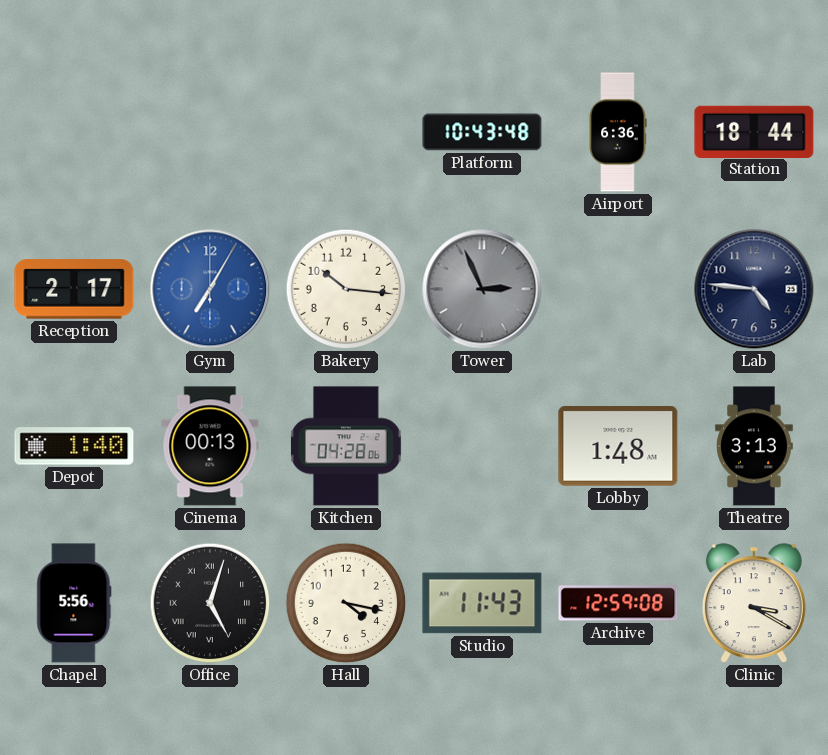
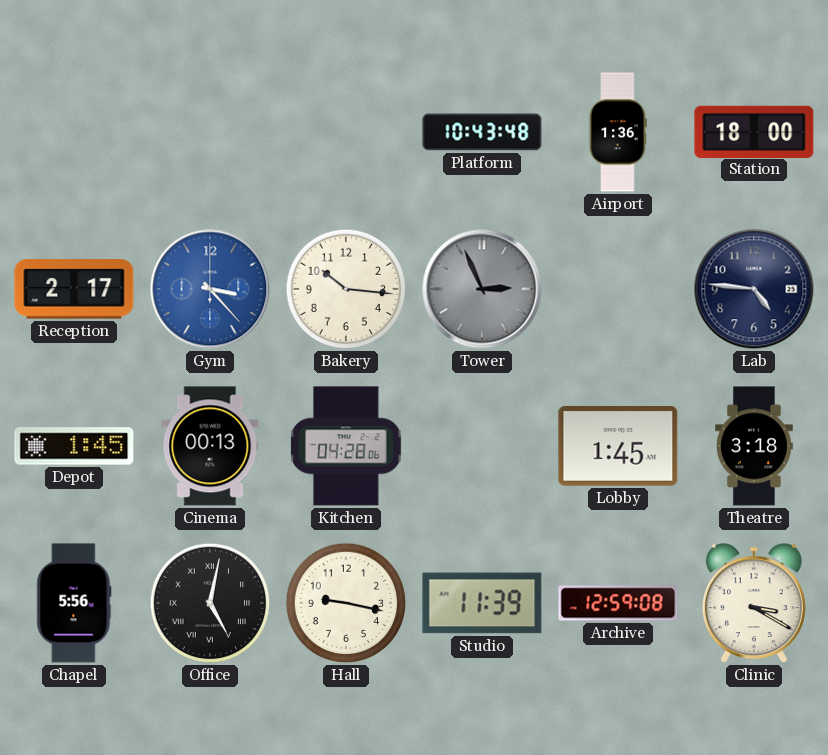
Airport: 6:36 -> 1:36 (618, 132)
Station: 18:44 -> 18:00 (754, 131)
Gym: 7:05 -> 3:23 (210, 289)
Depot: 1:40 -> 1:45 (74, 446)
Lobby: 1:48 -> 1:45 (618, 447)
Theatre: 3:13 -> 3:18 (755, 446)
Office: 5:03 -> 5:02 (210, 603)
Hall: 4:17 -> 9:17 (346, 603)
Studio: 11:43 -> 11:39 (482, 603)
